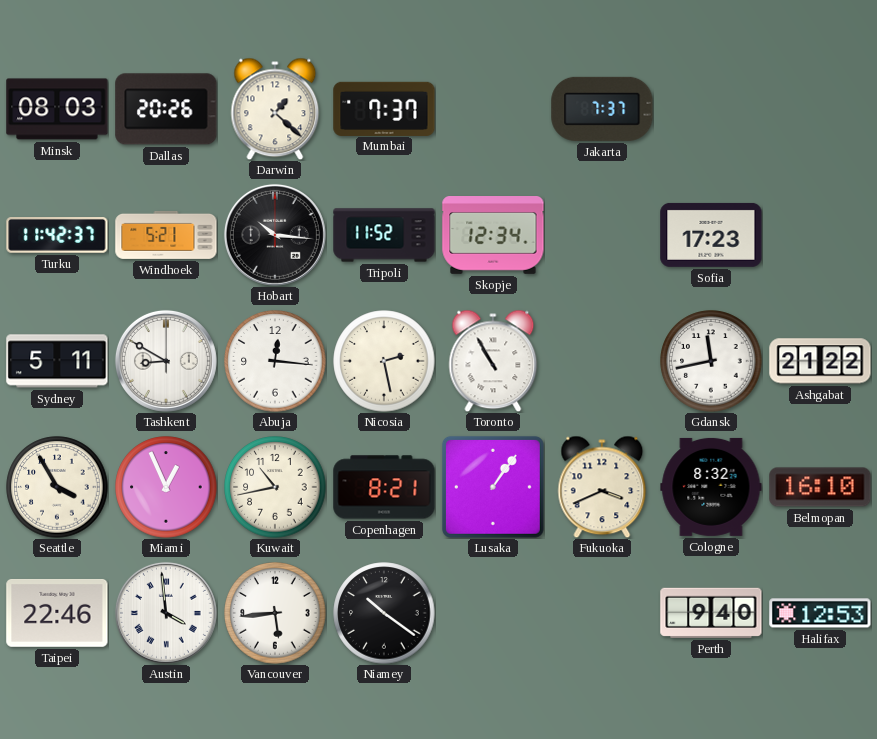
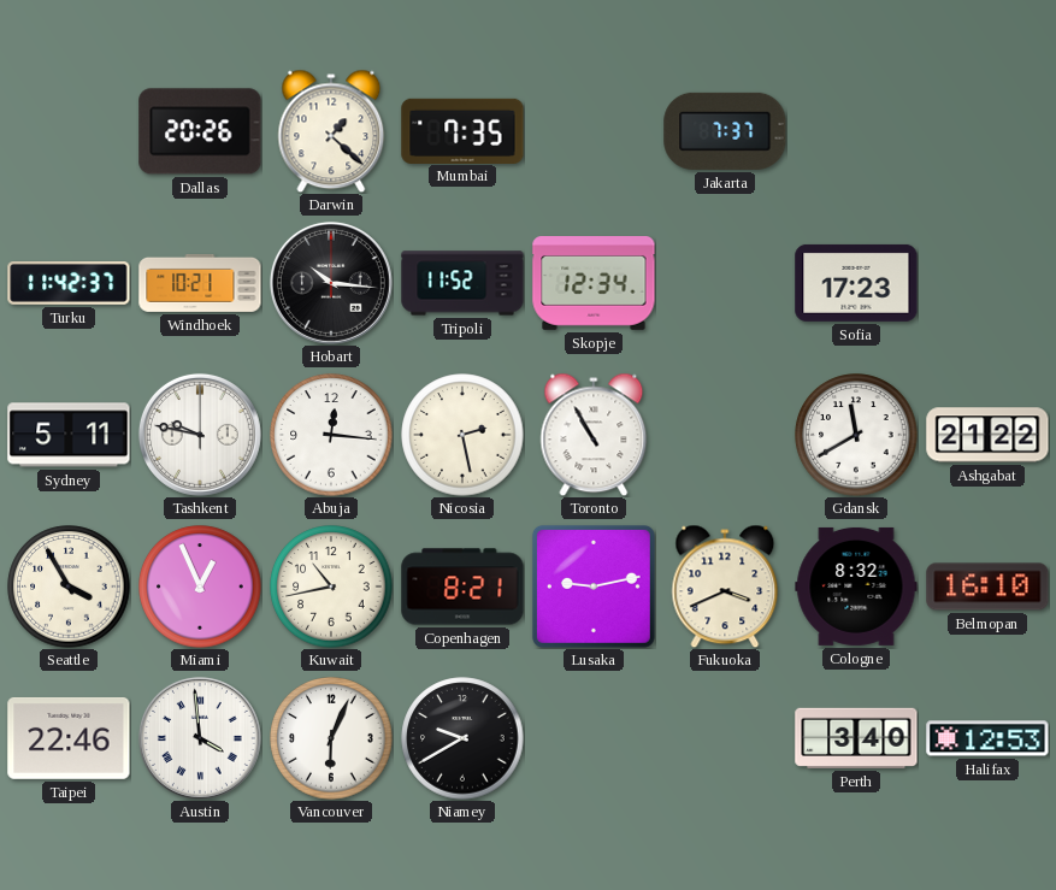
Minsk: 08:03 -> none (57, 109)
Mumbai: 7:37 -> 7:35 (462, 130)
Windhoek: 5:21 -> 10:21 (200, 283)
Tashkent: 8:50 -> 9:47 (200, 435)
Gdansk: 11:43 -> 11:40 (856, 435)
Lusaka: 1:06 -> 9:13 (594, 587)
Vancouver: 5:44 -> 6:04 (331, 738)
Niamey: 10:21 -> 9:40 (462, 738)
Perth: 9:40 -> 3:40 (856, 738)
